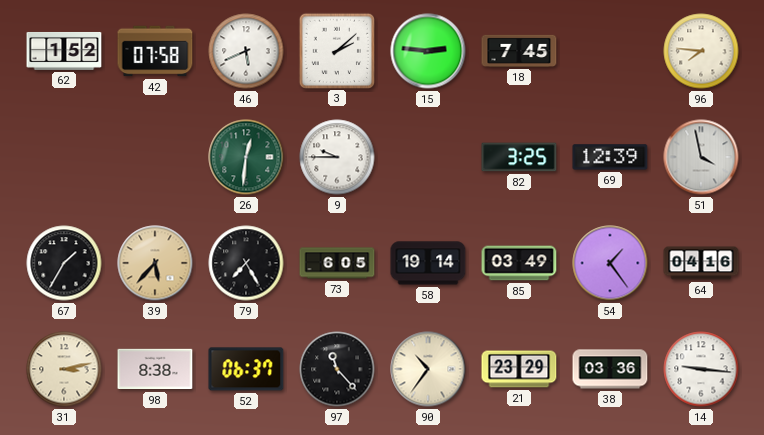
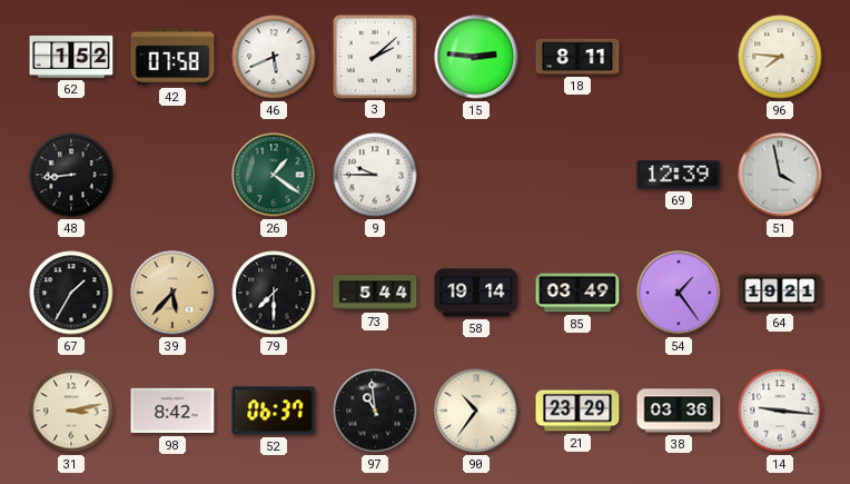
18: 7:45 -> 8:11 (577, 57)
48: none -> 8:44 (71, 175)
26: 12:31 -> 1:21 (274, 175)
82: 3:25 -> none (519, 157)
79: 7:25 -> 7:30 (274, 293)
73: 6:05 -> 5:44 (375, 293)
64: 04:16 -> 19:21 (780, 293)
98: 8:38 -> 8:42 (172, 411)
97: 11:23 -> 10:59 (375, 411)
